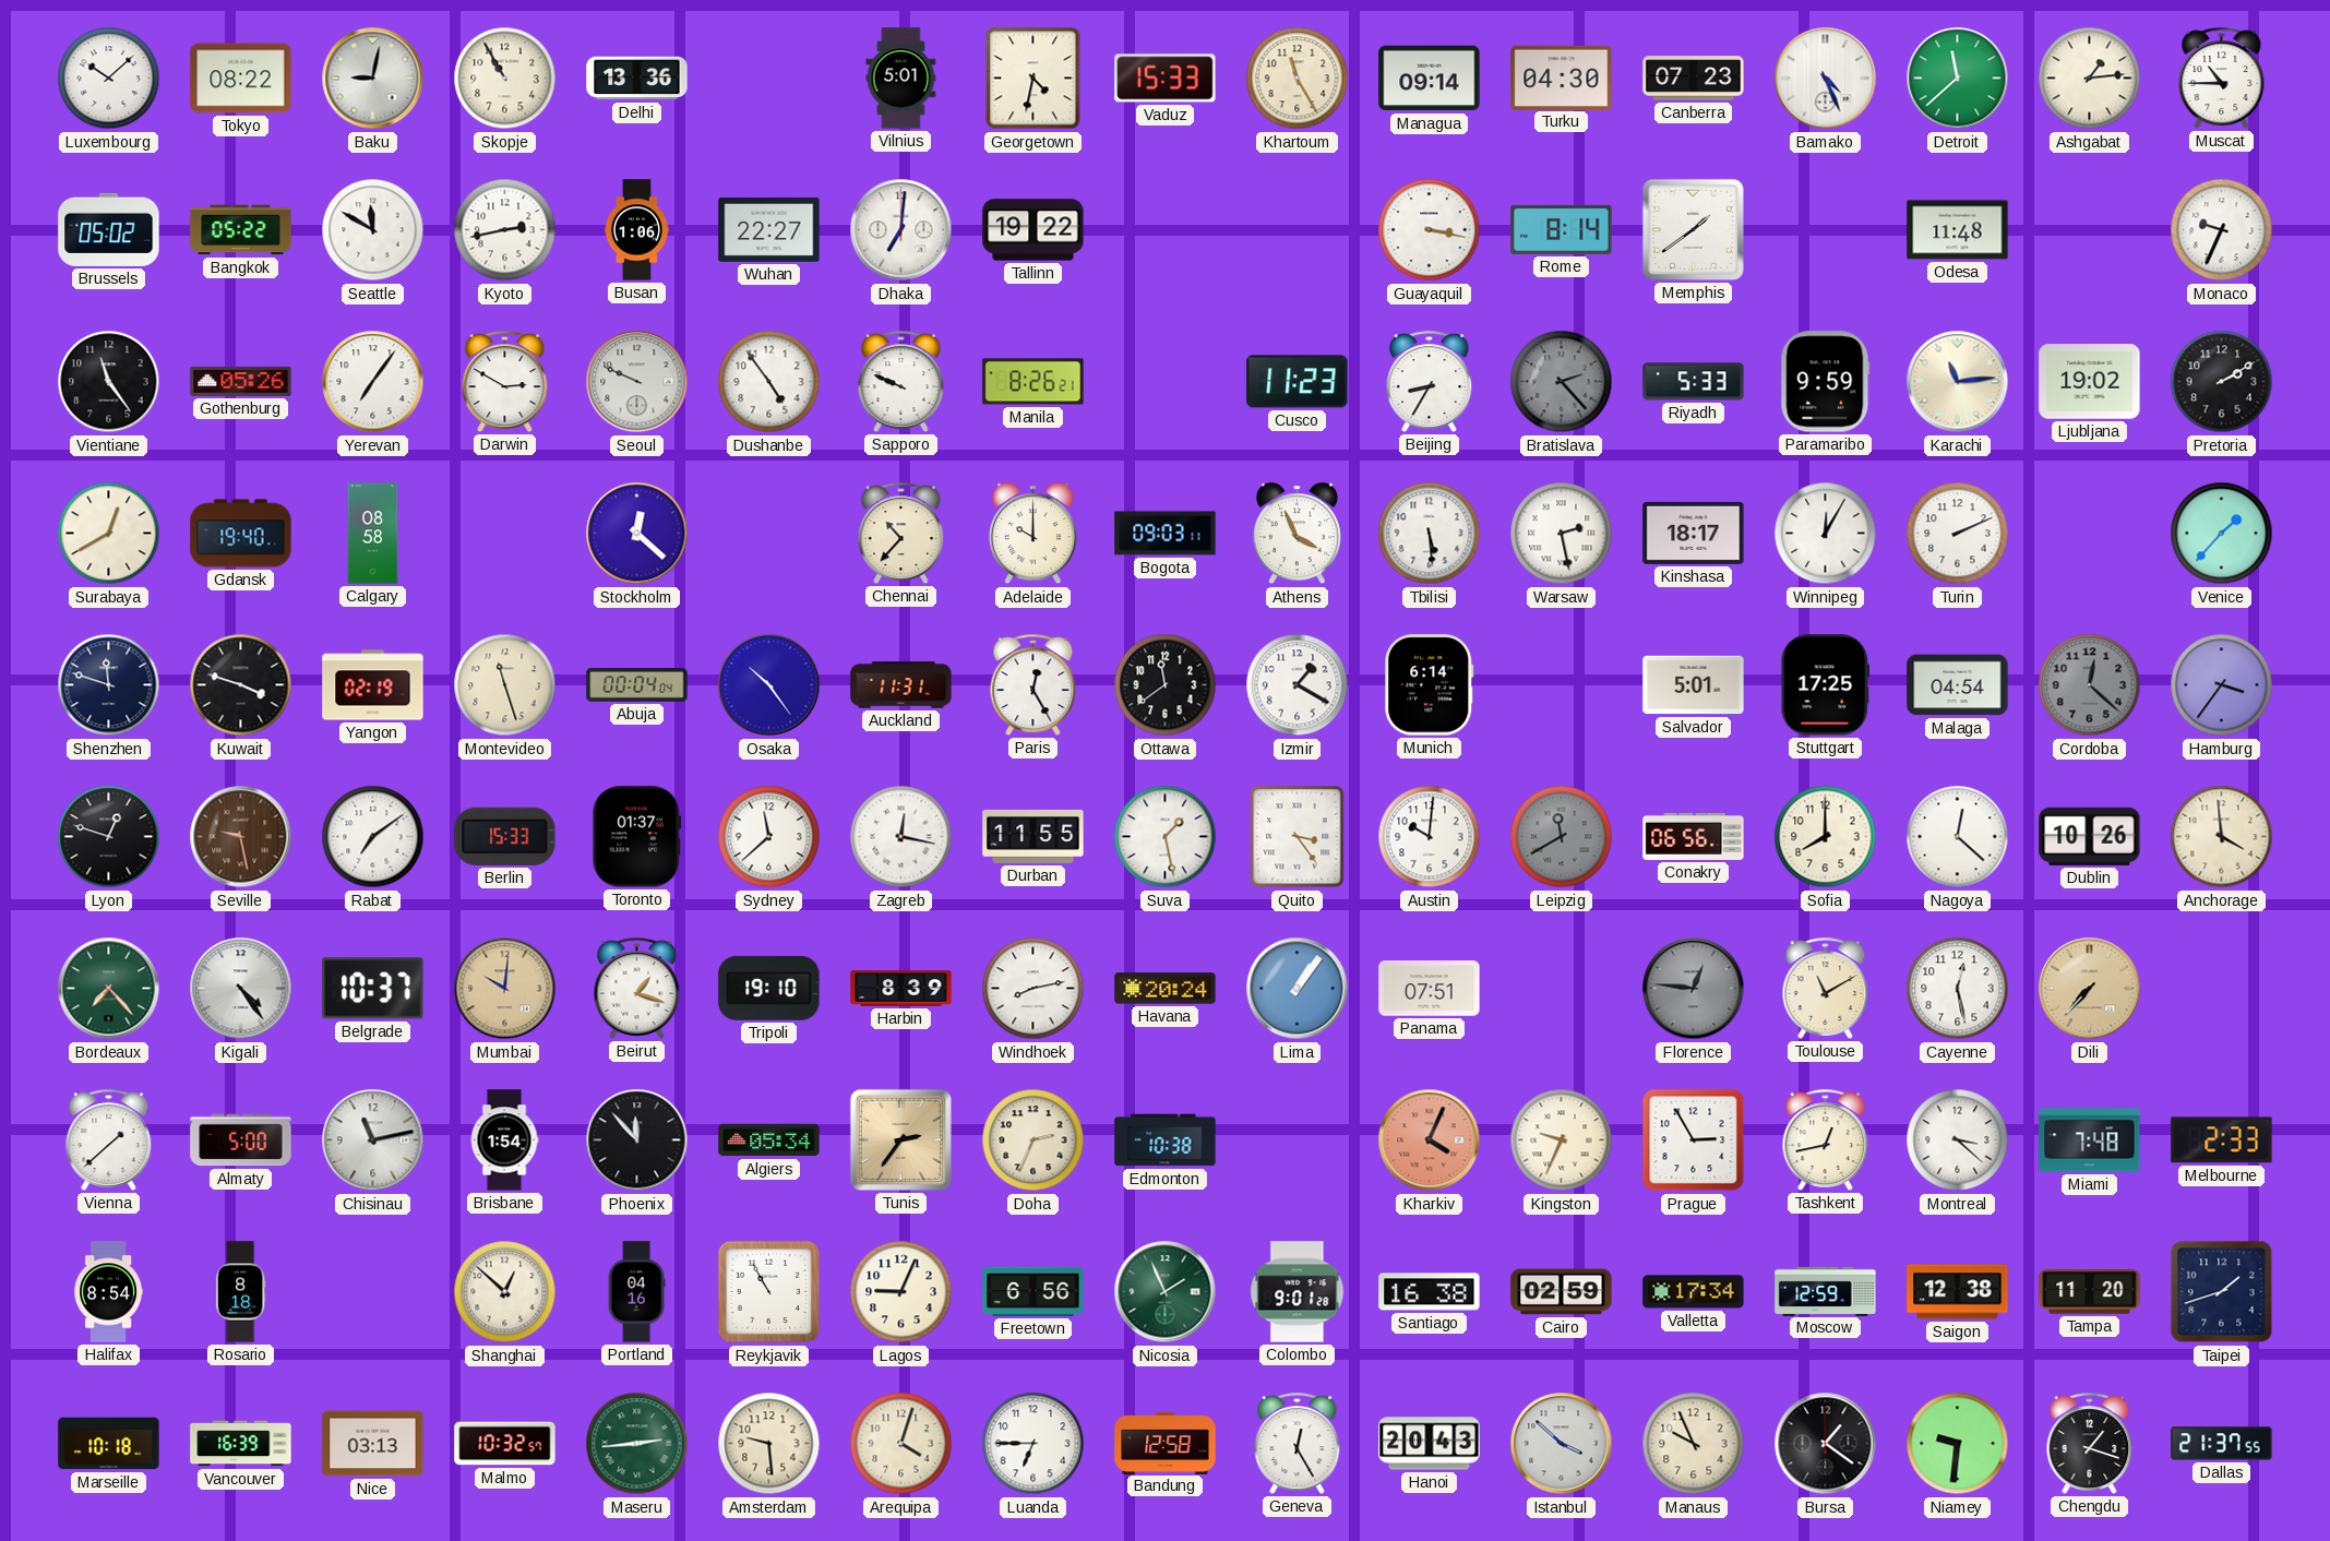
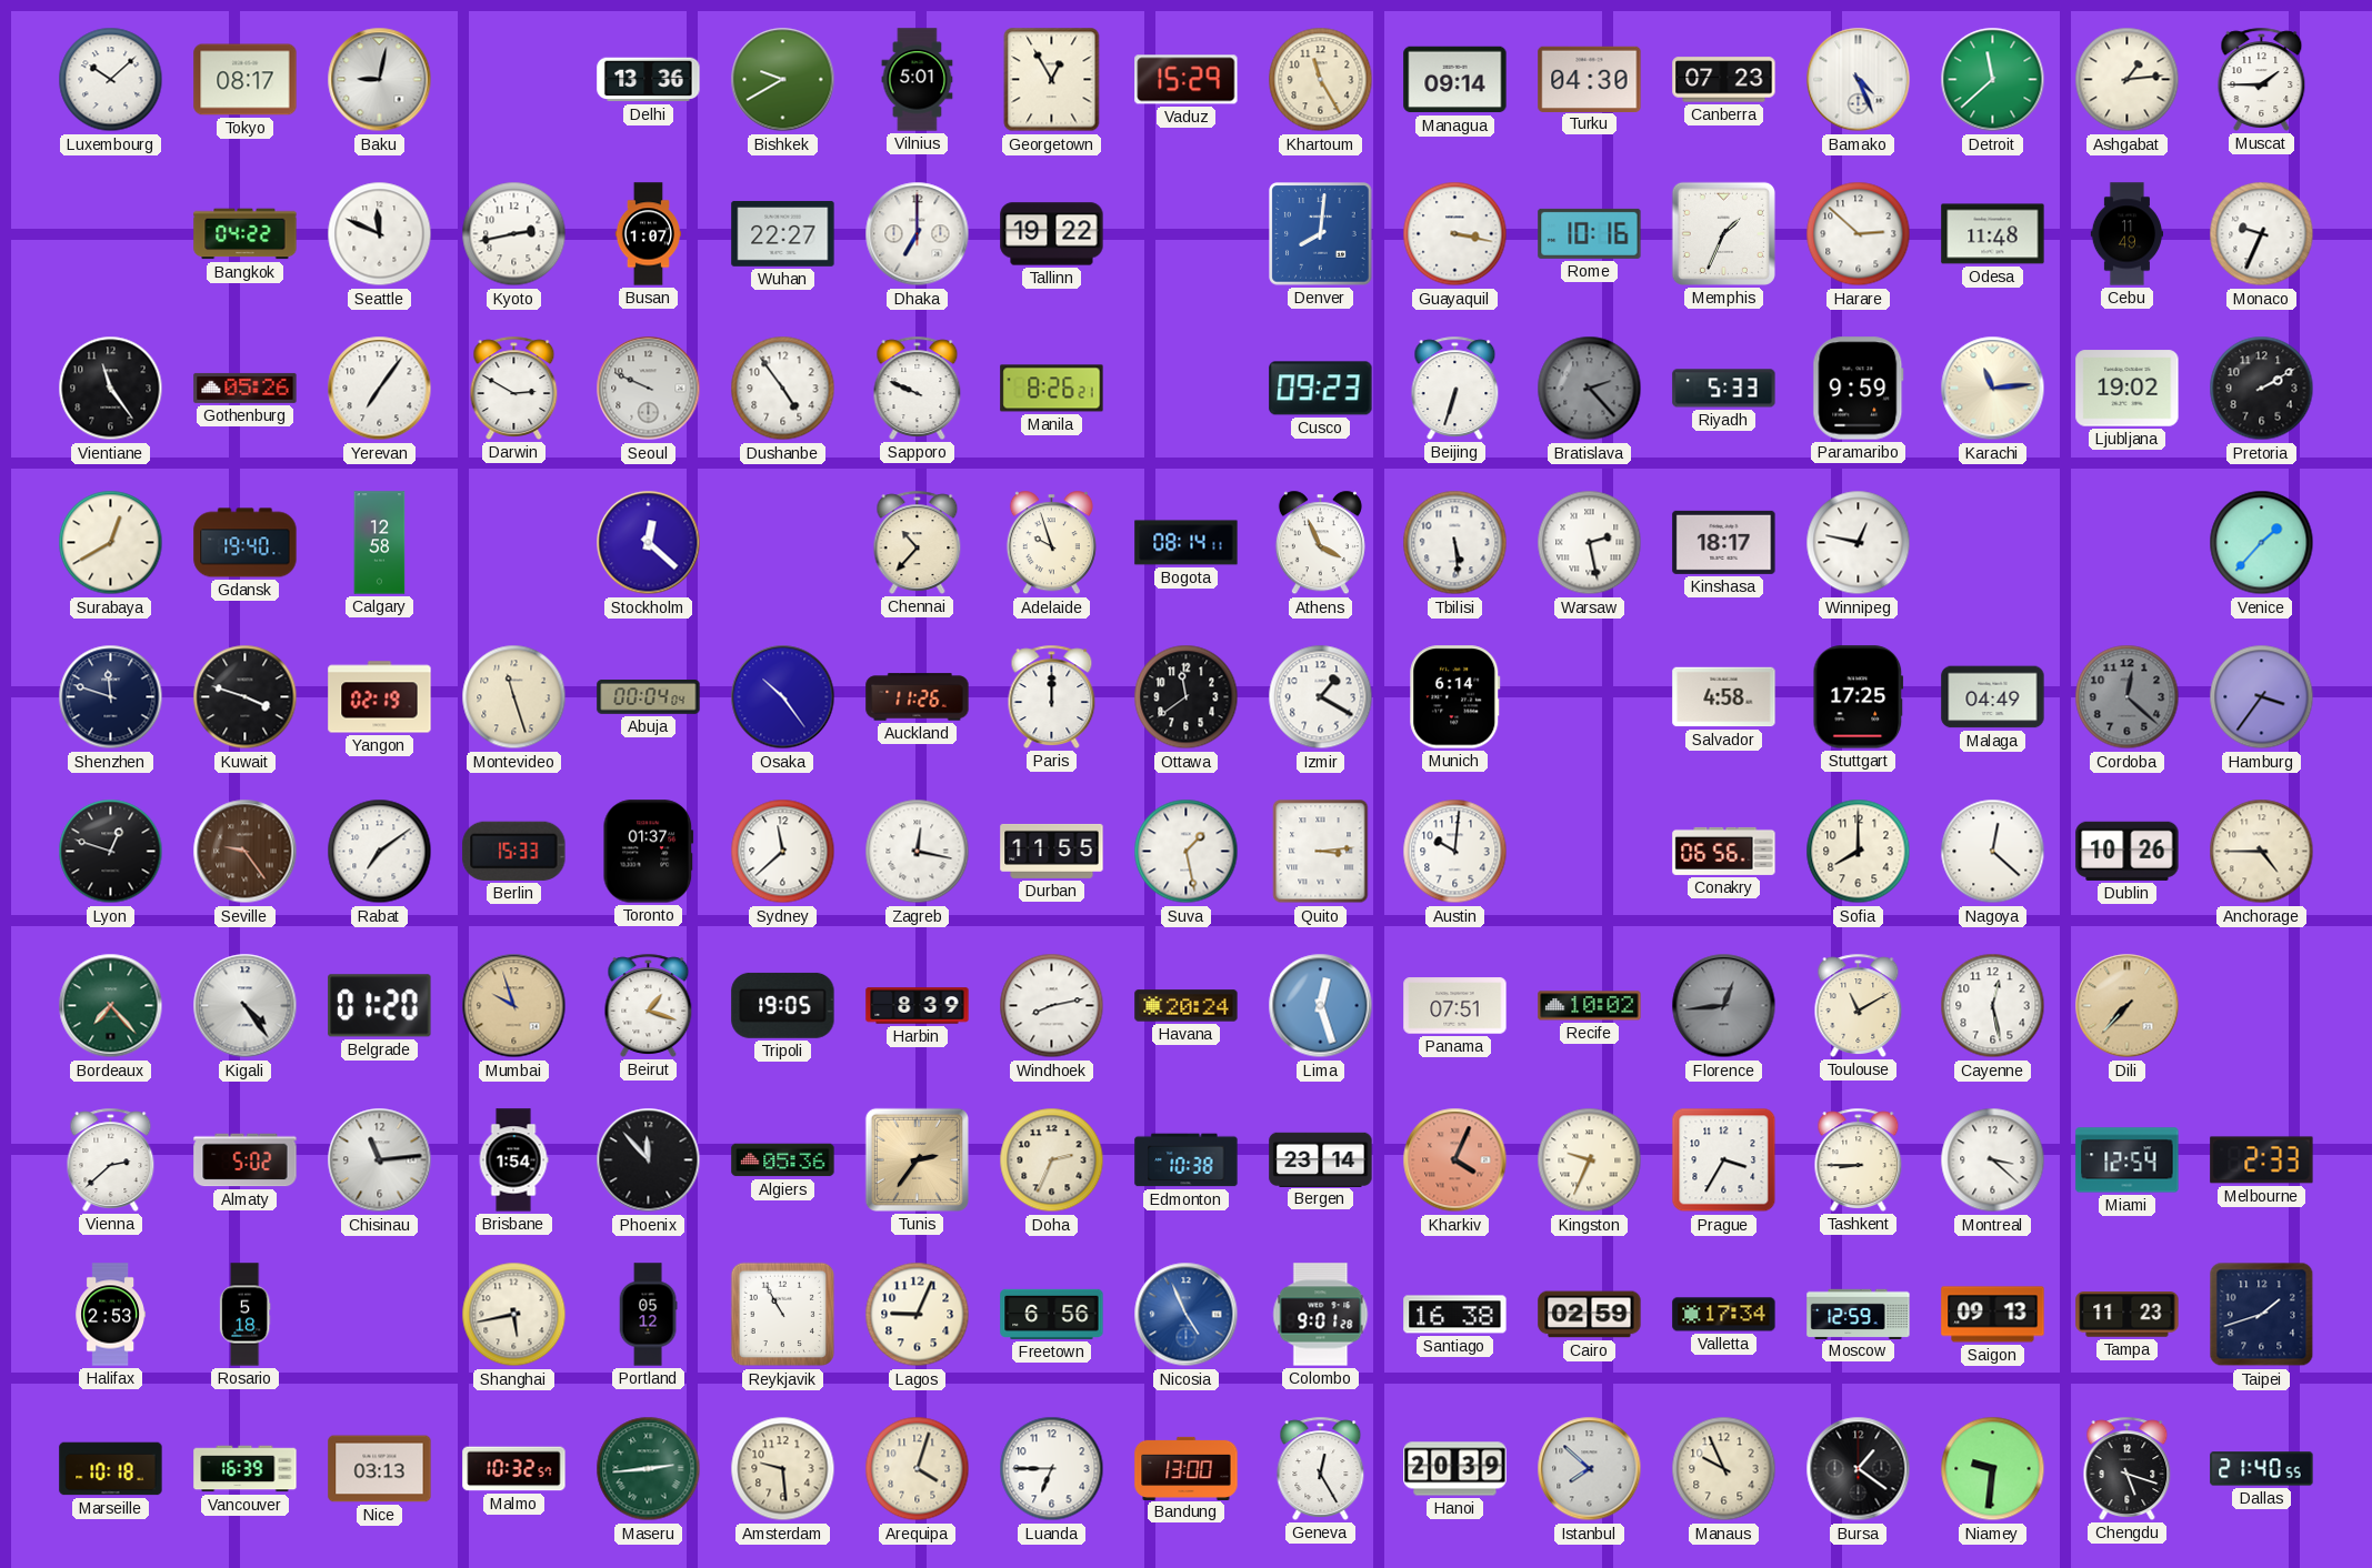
Tokyo: 08:22 -> 08:17 (246, 80)
Skopje: 10:55 -> none (505, 79)
Bishkek: none -> 9:40 (783, 80)
Georgetown: 4:32 -> 12:55 (1052, 80)
Vaduz: 15:33 -> 15:29 (1187, 80)
Muscat: 10:45 -> 1:45 (2262, 79)
Brussels: 05:02 -> none (109, 229)
Bangkok: 05:22 -> 04:22 (246, 234)
Seattle: 11:50 -> 11:49 (380, 234)
Busan: 1:06 -> 1:07 (648, 234)
Dhaka: 7:01 -> 7:00 (918, 234)
Denver: none -> 8:01 (1321, 234)
Rome: 8:14 -> 10:16 (1590, 233)
Memphis: 1:39 -> 1:34 (1723, 233)
Harare: none -> 2:52 (1859, 234)
Cebu: none -> 11:49 (2126, 234)
Cusco: 11:23 -> 09:23 (1321, 389)
Beijing: 8:35 -> 6:33 (1455, 388)
Calgary: 08:58 -> 12:58 (380, 543)
Adelaide: 10:00 -> 9:57 (1051, 543)
Bogota: 09:03 -> 08:14 (1187, 543)
Winnipeg: 12:05 -> 12:47 (1859, 543)
Turin: 2:11 -> none (1958, 534)
Auckland: 11:31 -> 11:26 (918, 697)
Paris: 12:25 -> 12:00 (1052, 696)
Salvador: 5:01 -> 4:58 (1724, 697)
Malaga: 04:54 -> 04:49 (1993, 697)
Seville: 9:28 -> 9:24 (246, 852)
Quito: 3:24 -> 3:14 (1321, 852)
Leipzig: 11:40 -> none (1562, 837)
Anchorage: 3:59 -> 4:45 (2262, 852)
Belgrade: 10:37 -> 01:20 (380, 1006)
Mumbai: 10:01 -> 9:57 (514, 1006)
Tripoli: 19:10 -> 19:05 (783, 1005)
Lima: 1:06 -> 12:27 (1321, 1006)
Recife: none -> 10:02 (1590, 1006)
Florence: 12:46 -> 12:44 (1724, 1006)
Vienna: 1:38 -> 2:38 (111, 1159)
Almaty: 5:00 -> 5:02 (246, 1160)
Chisinau: 11:13 -> 11:14 (380, 1160)
Algiers: 05:34 -> 05:36 (783, 1160)
Bergen: none -> 23:14 (1321, 1159)
Prague: 2:55 -> 3:35 (1724, 1160)
Tashkent: 12:43 -> 8:45 (1859, 1159)
Miami: 7:48 -> 12:54 (2128, 1160)
Halifax: 8:54 -> 2:53 (110, 1315)
Rosario: 8:18 -> 5:18 (244, 1315)
Shanghai: 12:52 -> 5:43 (514, 1315)
Portland: 04:16 -> 05:12 (648, 1315)
Nicosia: 1:56 -> 4:56 (1187, 1315)
Nicosia dial: green -> blue (1187, 1315)
Saigon: 12:38 -> 09:13 (1993, 1315)
Tampa: 11:20 -> 11:23 (2128, 1315)
Bandung: 12:58 -> 13:00 (1187, 1468)
Hanoi: 20:43 -> 20:39 (1455, 1469)
Istanbul: 3:52 -> 7:52 (1590, 1469)
Chengdu: 1:18 -> 5:18 (2128, 1468)
Dallas: 21:37 -> 21:40 (2262, 1469)
